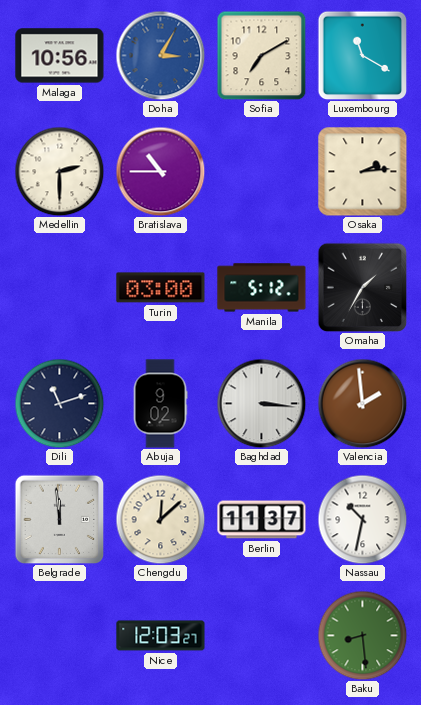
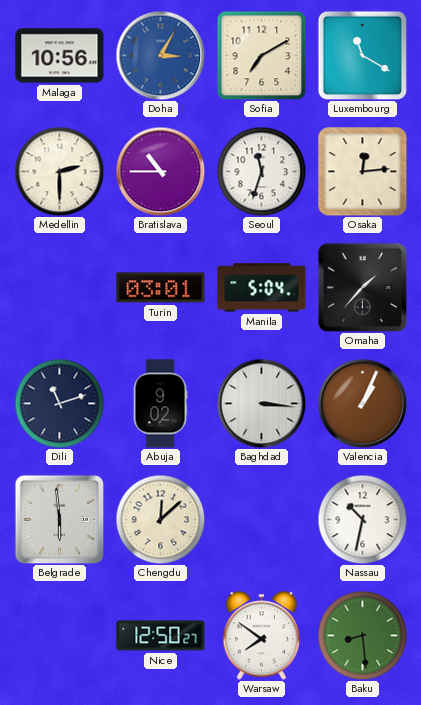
Seoul: none -> 11:33 (261, 171)
Osaka: 2:14 -> 12:14 (363, 172)
Turin: 03:00 -> 03:01 (161, 288)
Manila: 5:12 -> 5:04 (262, 288)
Omaha: 1:35 -> 1:37 (362, 287)
Valencia: 1:59 -> 1:04 (362, 403)
Belgrade: 11:59 -> 5:59 (59, 519)
Berlin: 11:37 -> none (262, 520)
Nice: 12:03 -> 12:50 (161, 636)
Warsaw: none -> 7:51 (262, 636)
